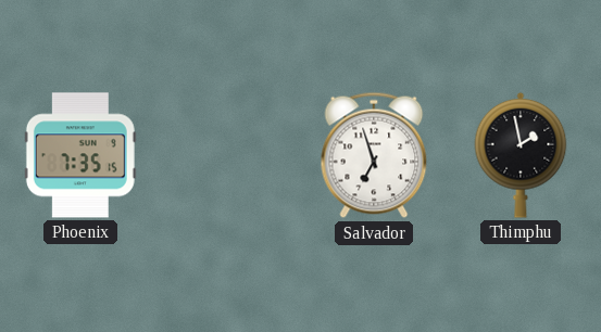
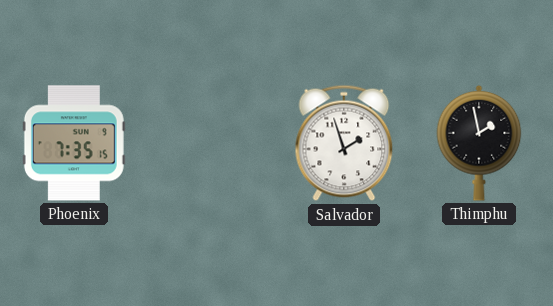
Salvador: 6:57 -> 1:57 (344, 143)
